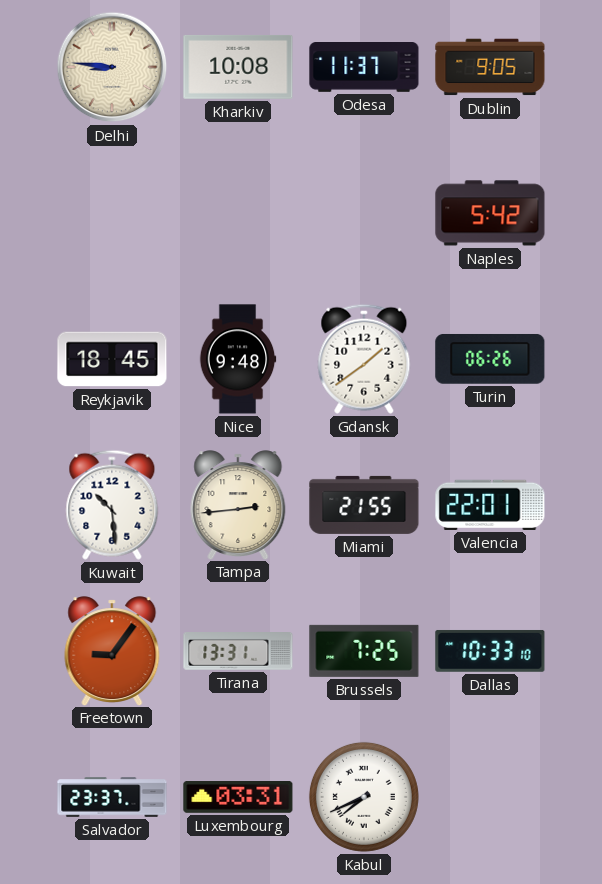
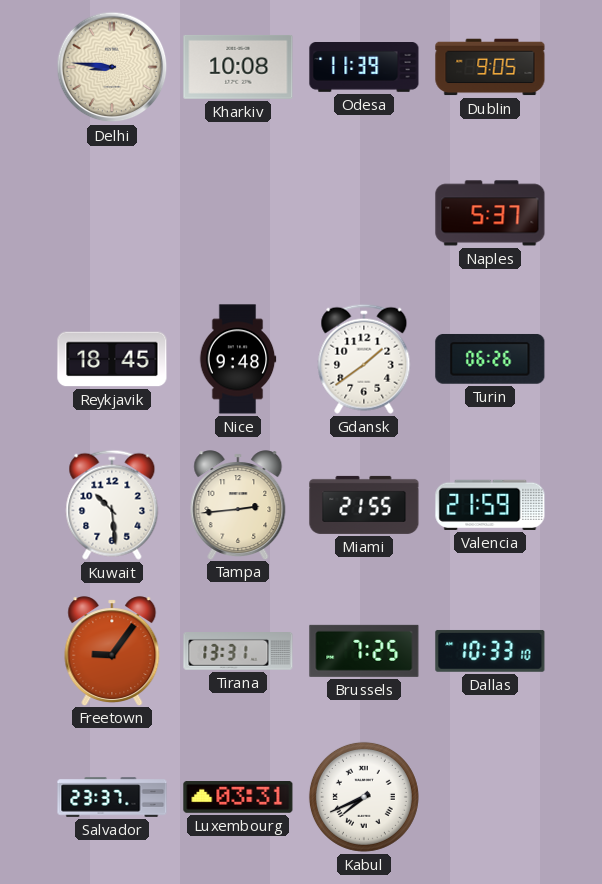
Odesa: 11:37 -> 11:39 (364, 68)
Naples: 5:42 -> 5:37 (490, 213)
Valencia: 22:01 -> 21:59 (490, 505)
